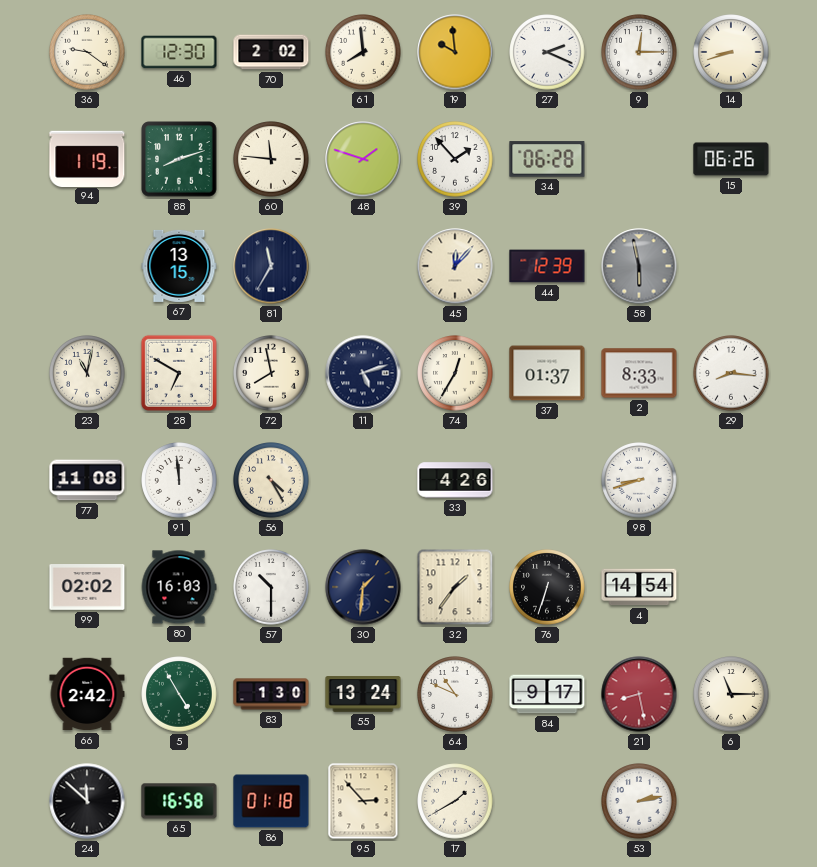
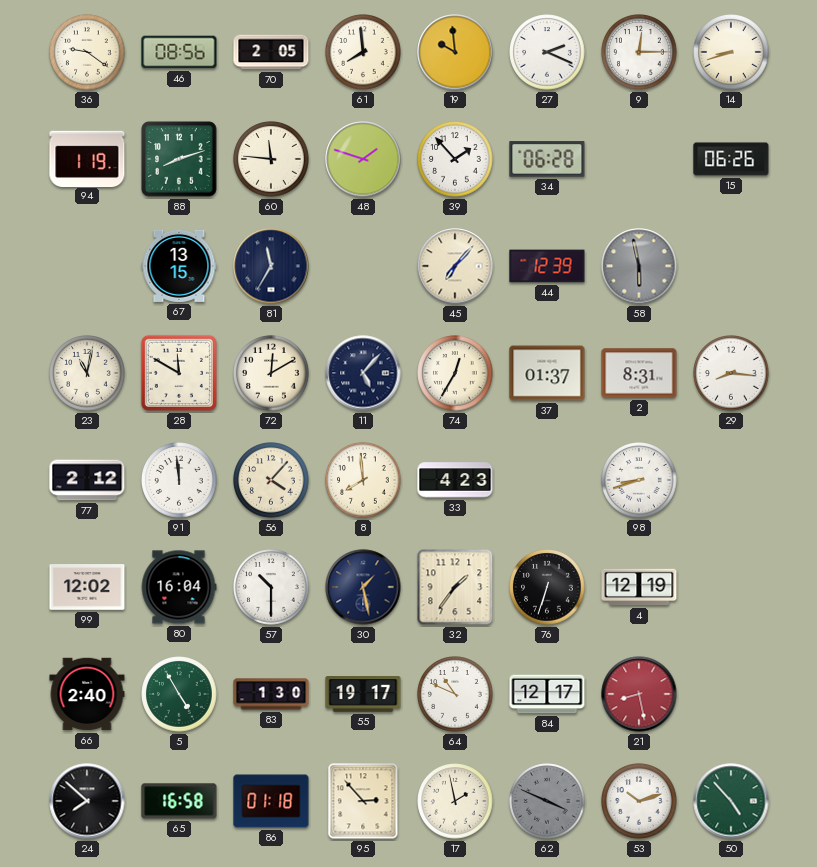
46: 12:30 -> 08:56 (179, 52)
70: 2:02 -> 2:05 (271, 52)
45: 12:07 -> 7:07 (455, 266)
28: 6:50 -> 11:50 (179, 373)
72: 7:58 -> 12:10 (271, 373)
11: 5:12 -> 5:07 (363, 373)
2: 8:33 -> 8:31 (639, 373)
77: 11:08 -> 2:12 (87, 480)
56: 4:25 -> 4:07 (271, 480)
8: none -> 7:59 (363, 480)
33: 4:26 -> 4:23 (455, 480)
99: 02:02 -> 12:02 (87, 587)
80: 16:03 -> 16:04 (179, 587)
30: 1:31 -> 1:28 (363, 587)
4: 14:54 -> 12:19 (639, 587)
66: 2:42 -> 2:40 (87, 694)
55: 13:24 -> 19:17 (363, 694)
84: 9:17 -> 12:17 (547, 694)
6: 11:15 -> none (731, 694)
24: 11:52 -> 7:52 (87, 801)
17: 1:40 -> 1:58 (455, 801)
62: none -> 3:49 (547, 801)
53: 2:13 -> 10:12 (639, 801)
50: none -> 4:53 (731, 801)
